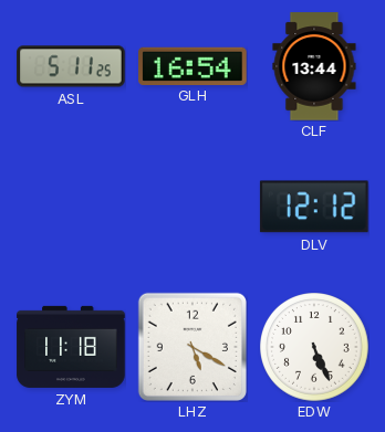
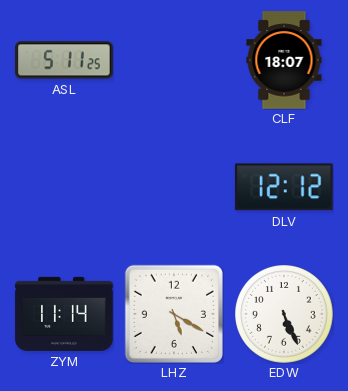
GLH: 16:54 -> none (192, 65)
CLF: 13:44 -> 18:07 (284, 60)
ZYM: 11:18 -> 11:14 (64, 314)
